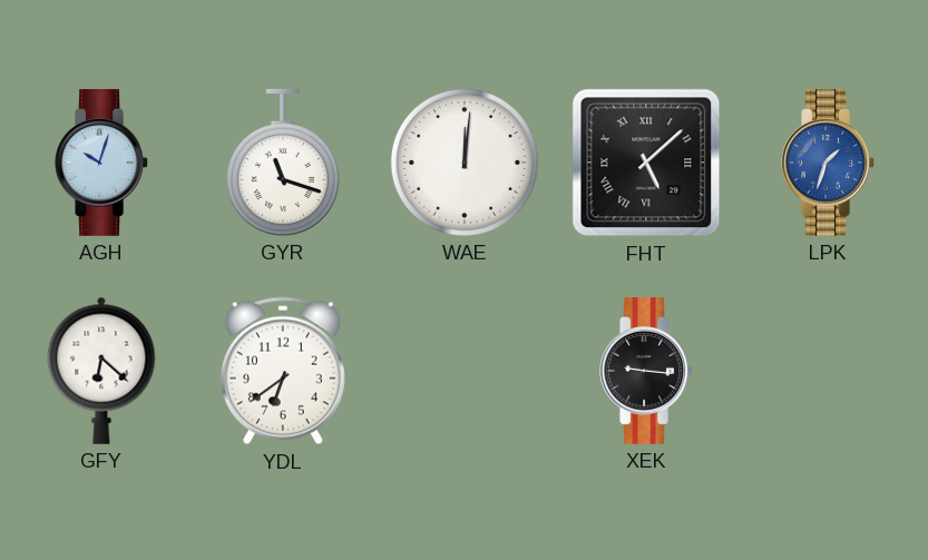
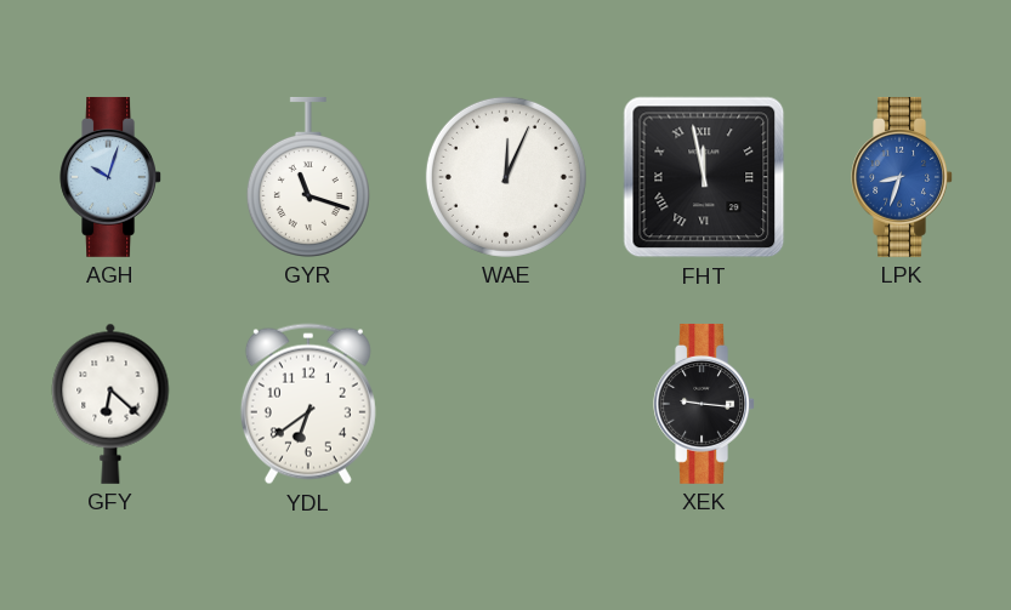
WAE: 12:01 -> 12:04 (506, 177)
FHT: 5:08 -> 11:58 (704, 177)
LPK: 1:33 -> 8:33 (902, 177)
